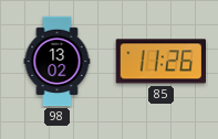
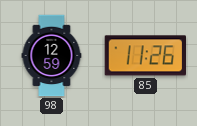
98: 13:02 -> 12:59 (52, 56)
